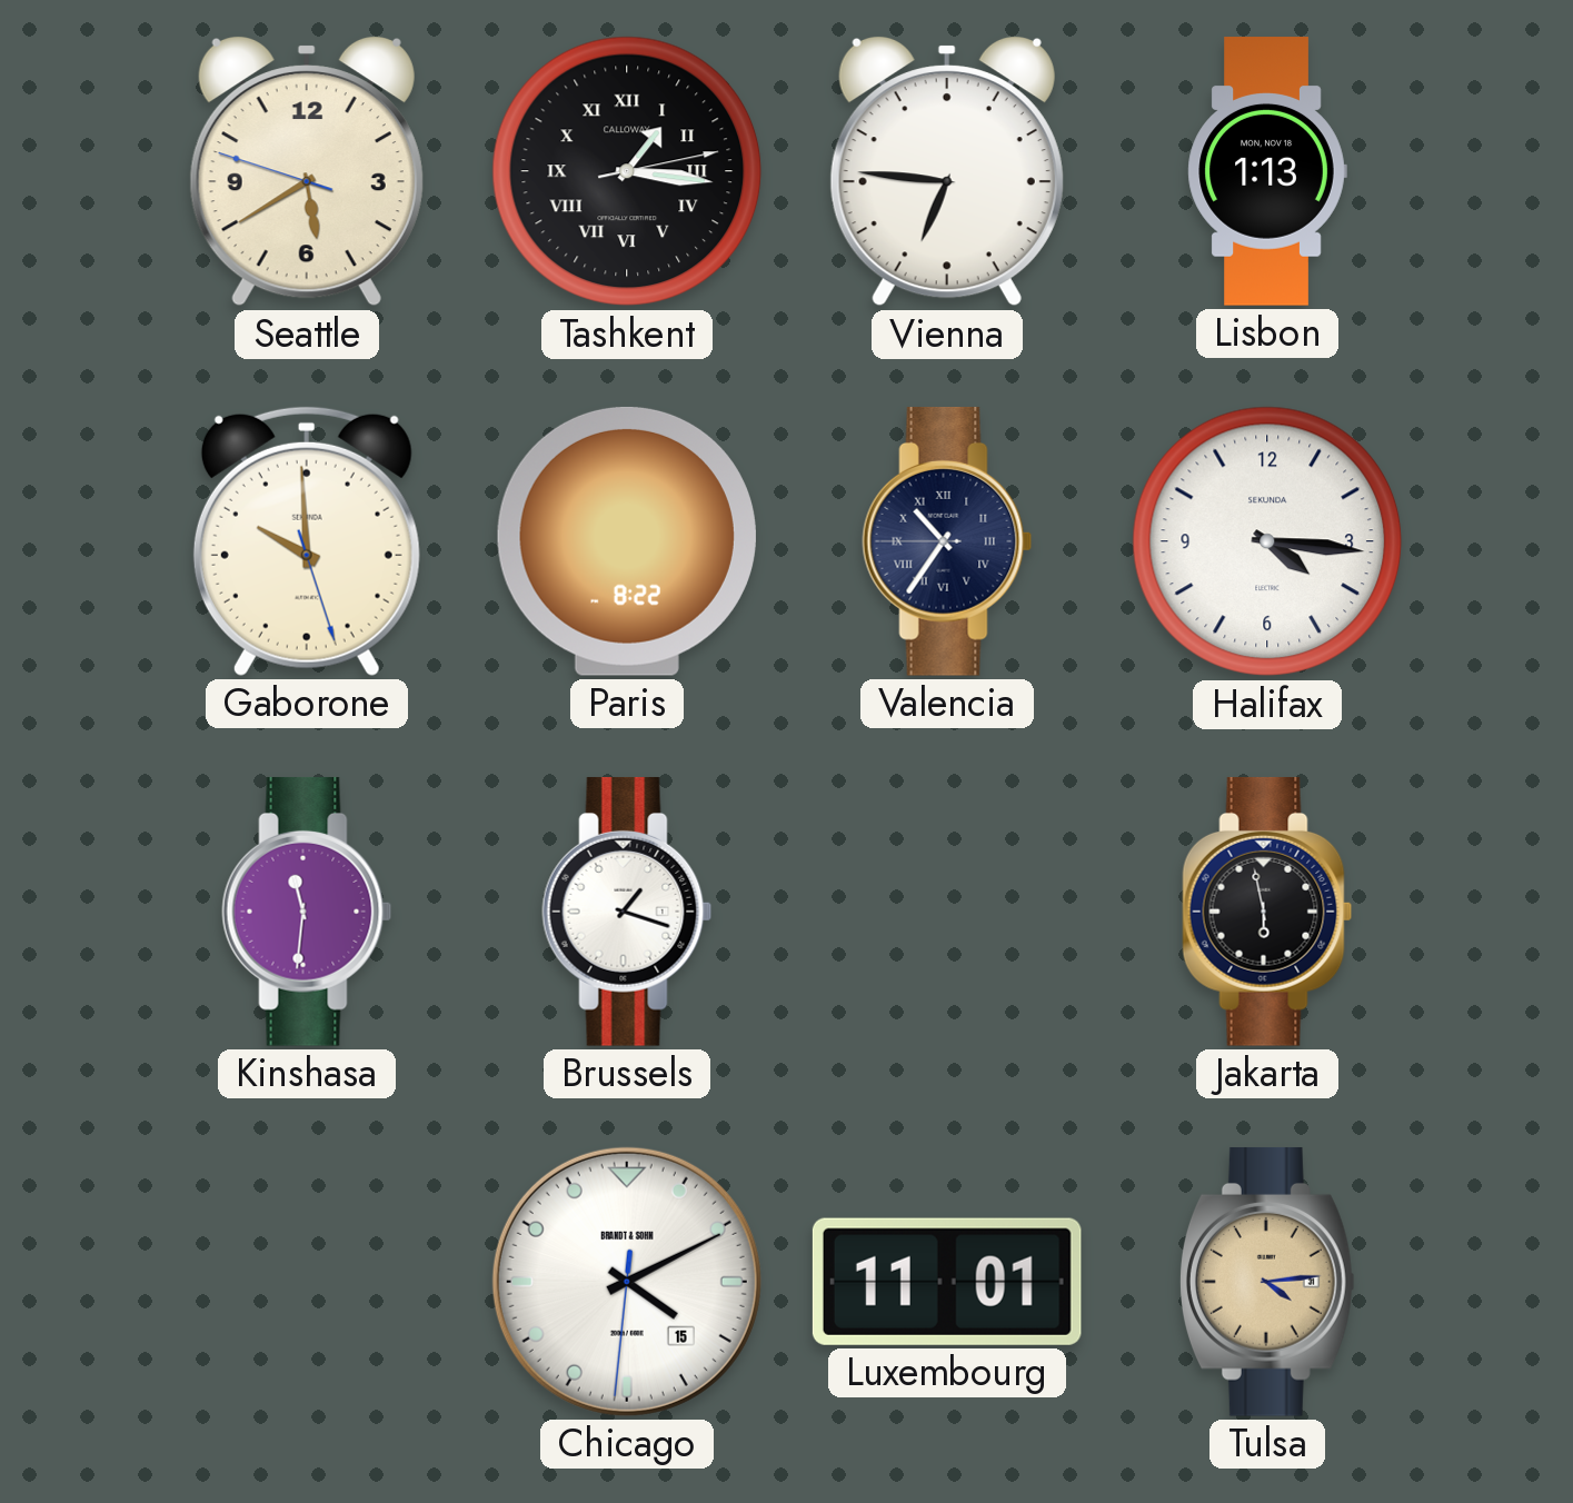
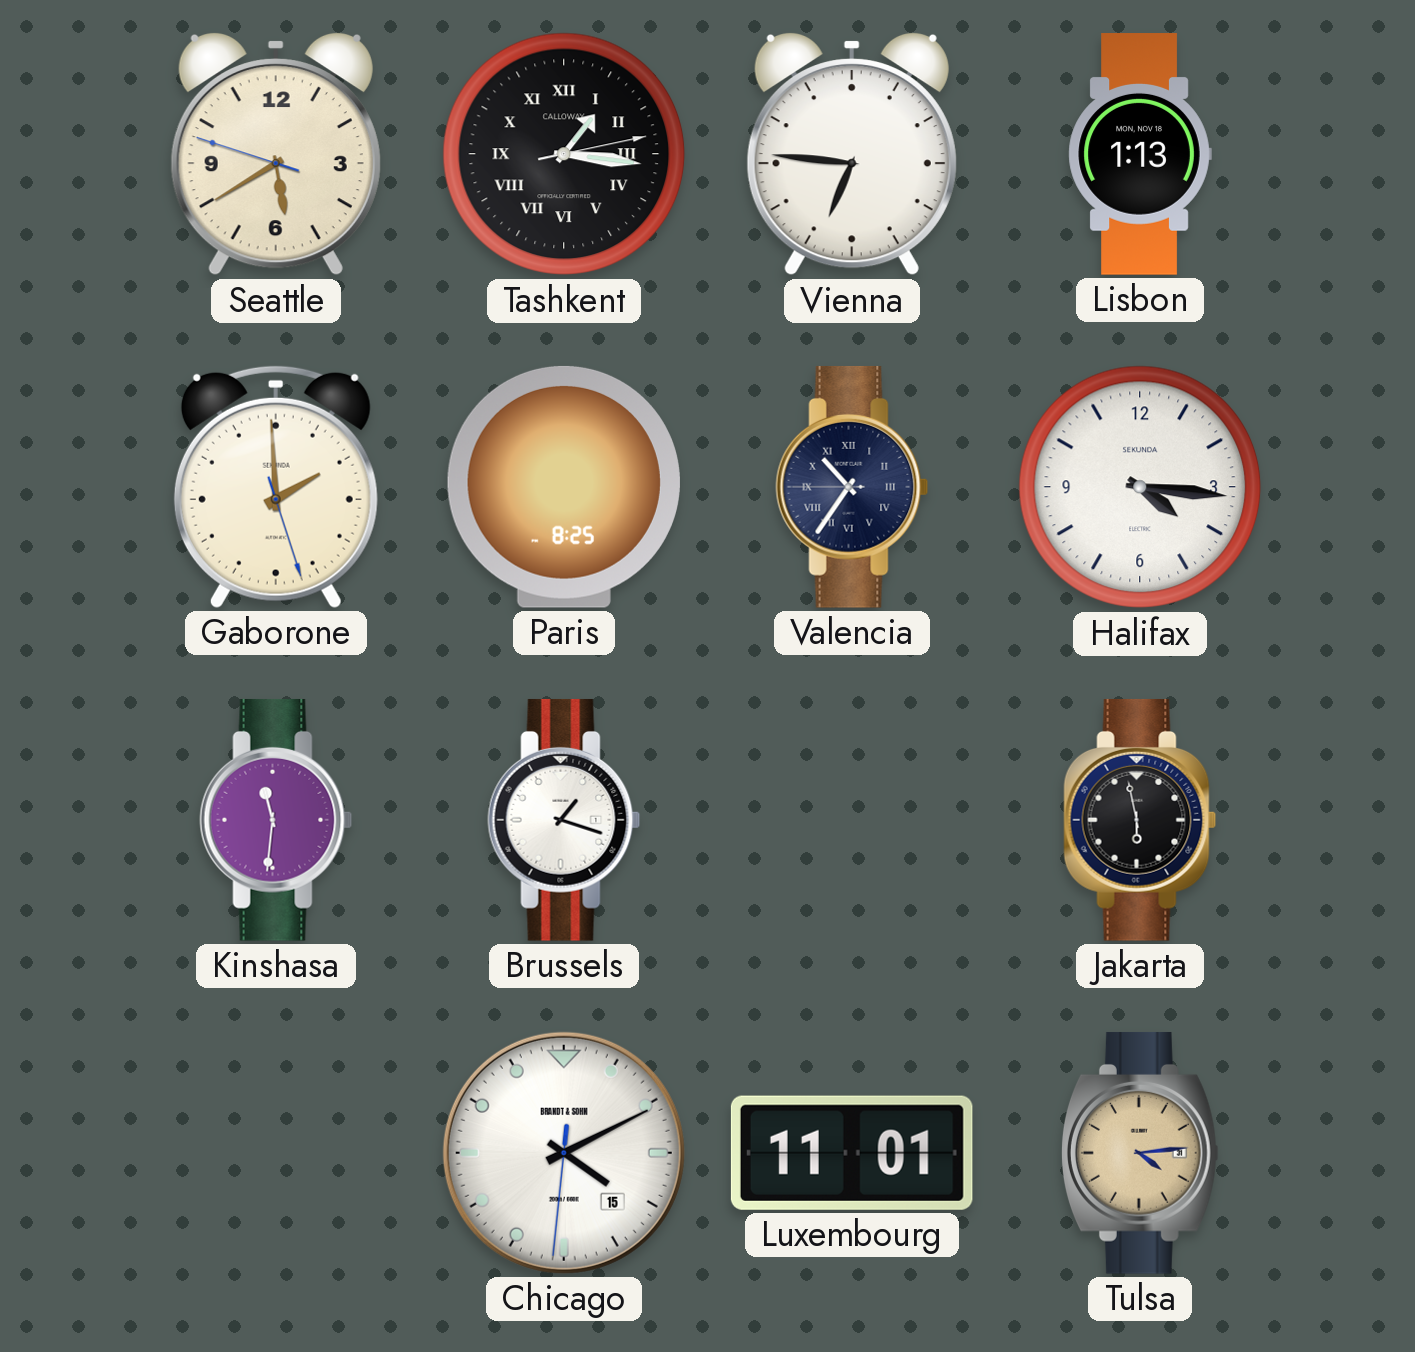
Gaborone: 9:59 -> 1:59 (276, 487)
Paris: 8:22 -> 8:25 (564, 487)
